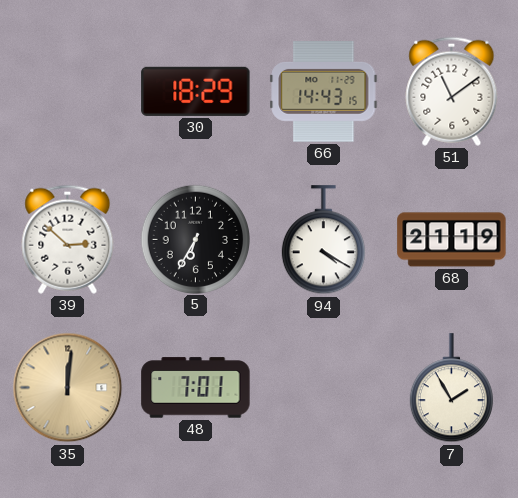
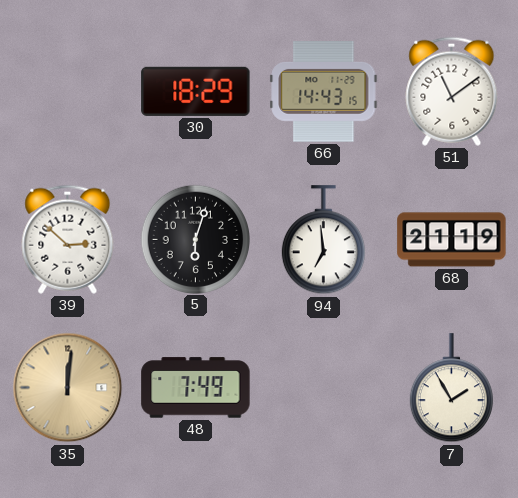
5: 6:35 -> 6:03 (195, 239)
94: 4:20 -> 6:59 (323, 240)
48: 7:01 -> 7:49 (196, 388)
